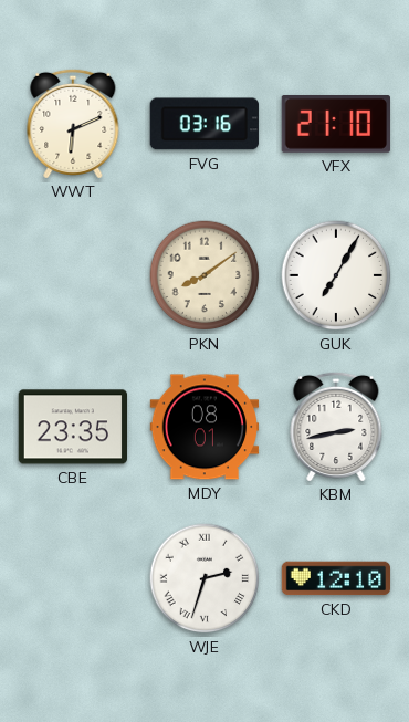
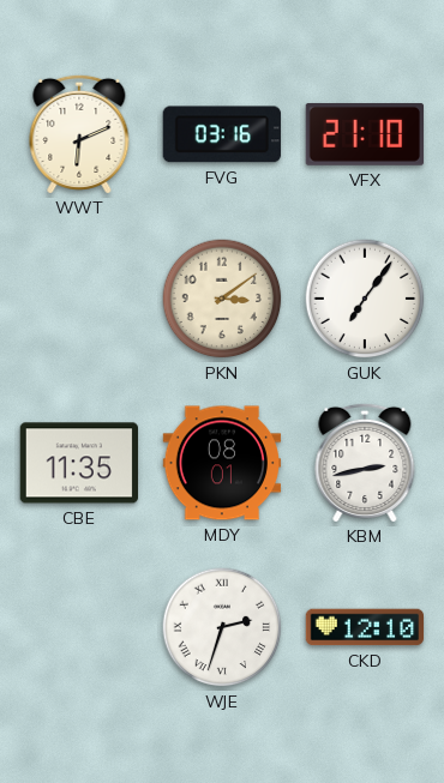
PKN: 8:09 -> 3:09 (222, 299)
GUK: 7:05 -> 7:06 (365, 299)
CBE: 23:35 -> 11:35 (78, 463)
